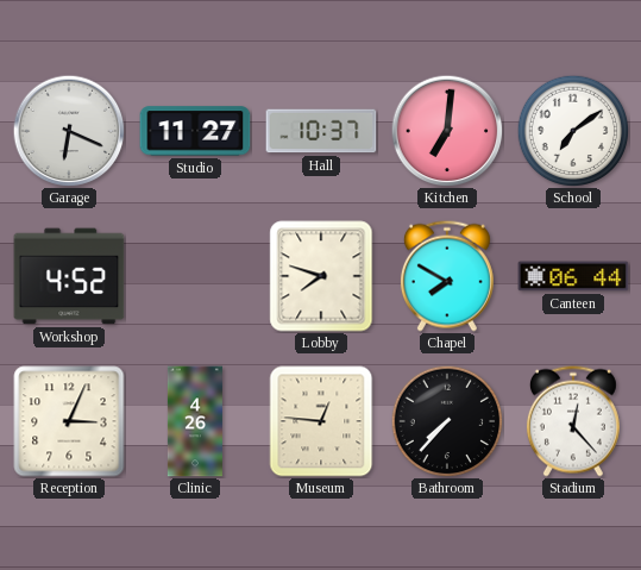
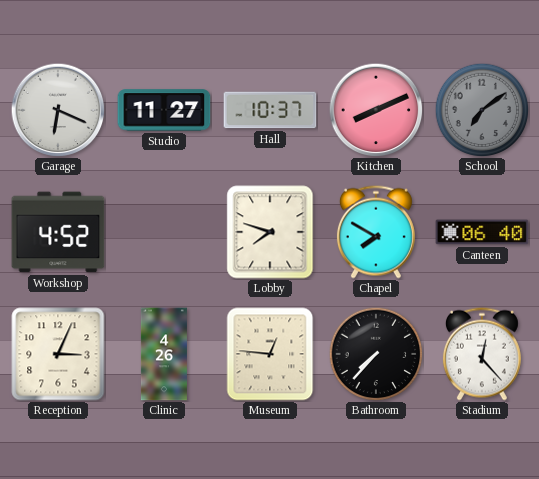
Kitchen: 7:01 -> 8:11 (376, 110)
School dial: white -> grey (482, 110)
Canteen: 06:44 -> 06:40 (482, 232)
